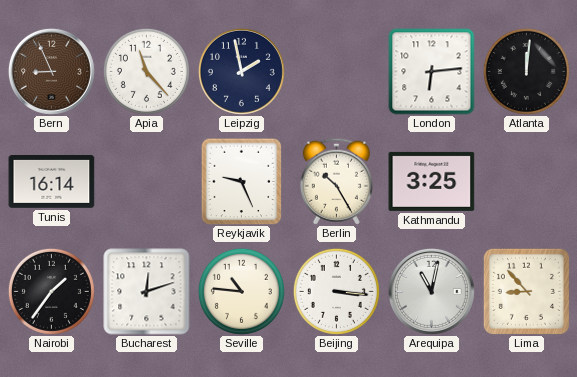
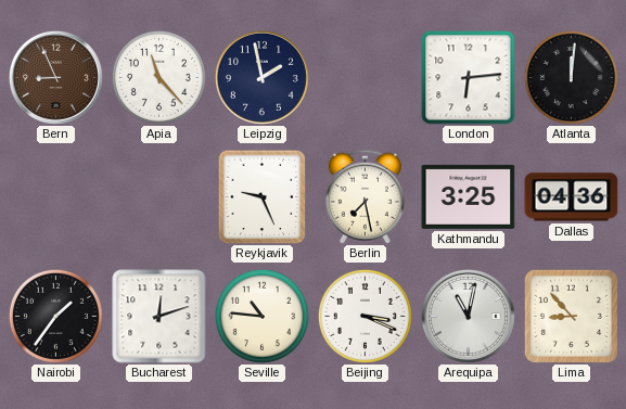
Tunis: 16:14 -> none (52, 182)
Berlin: 10:25 -> 7:28 (365, 196)
Dallas: none -> 04:36 (572, 197)
Beijing: 3:16 -> 3:19 (365, 316)
